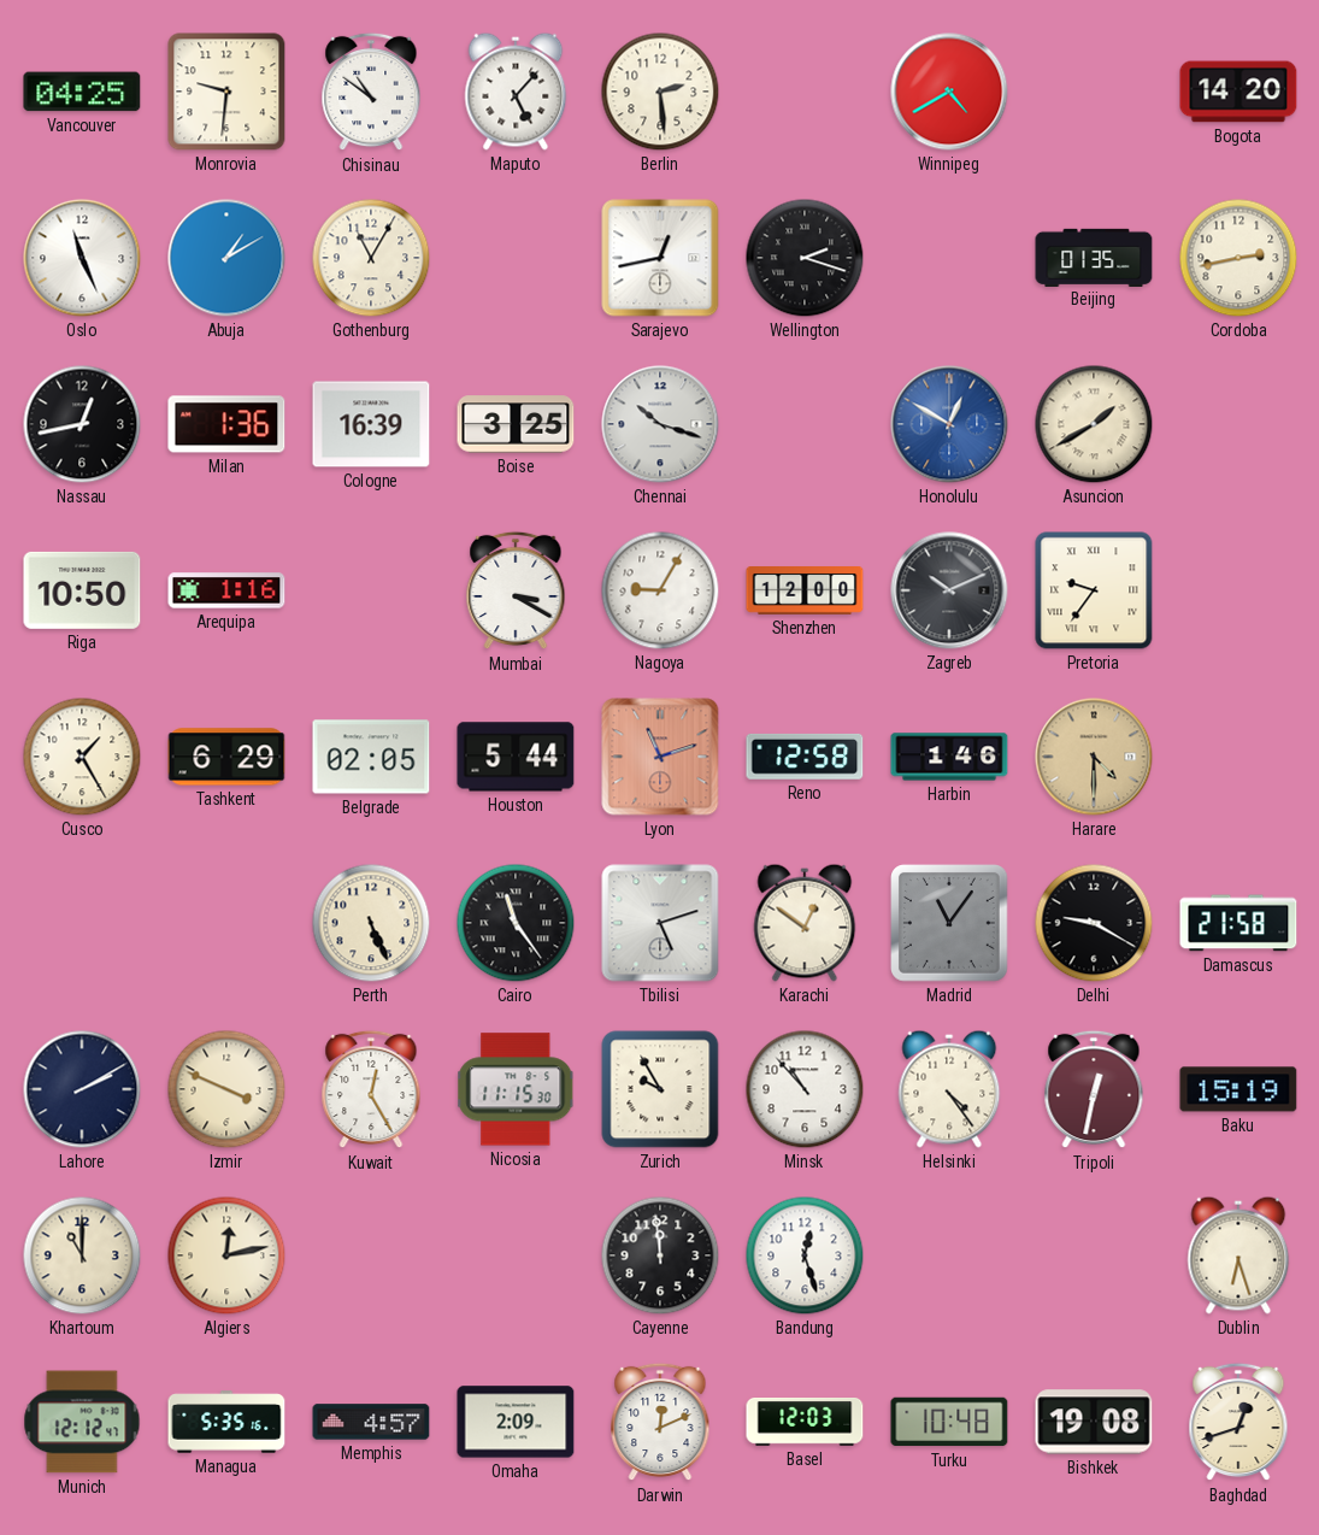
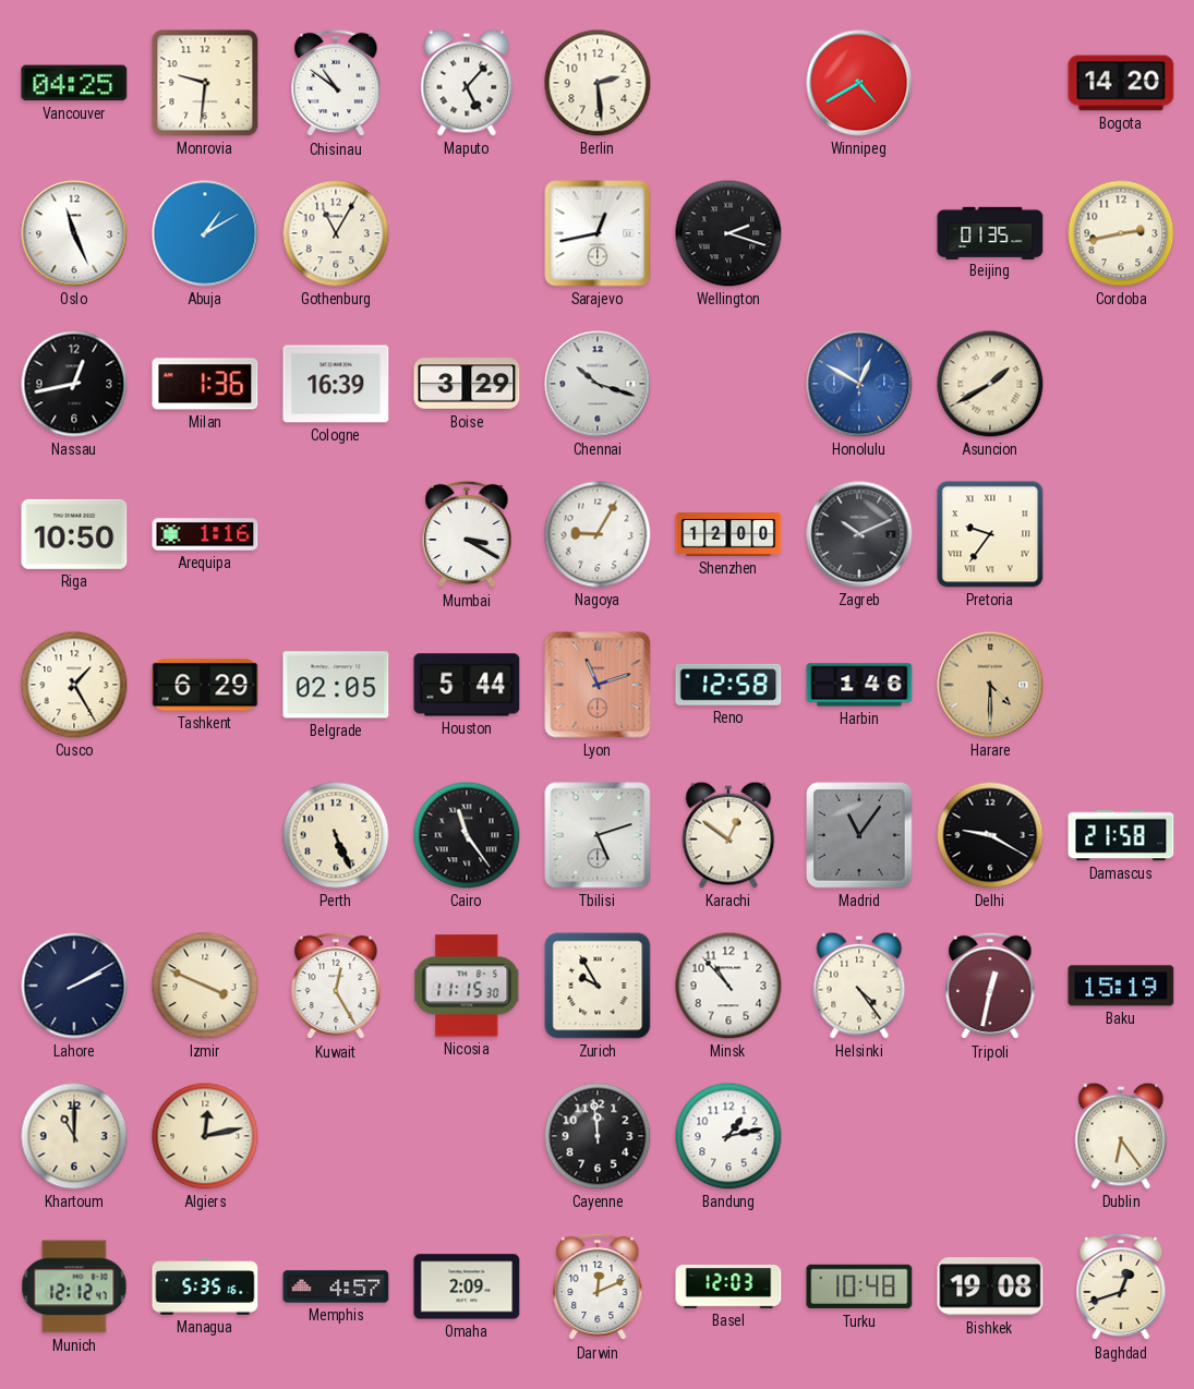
Boise: 3:25 -> 3:29 (467, 384)
Bandung: 12:27 -> 1:13 (728, 1136)
Dublin: 6:27 -> 6:24 (1121, 1136)
